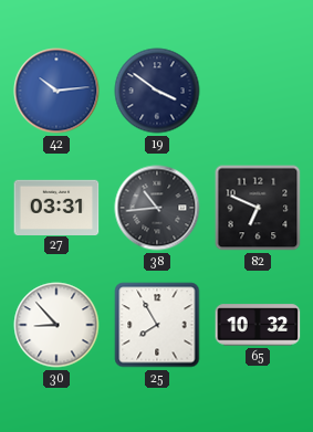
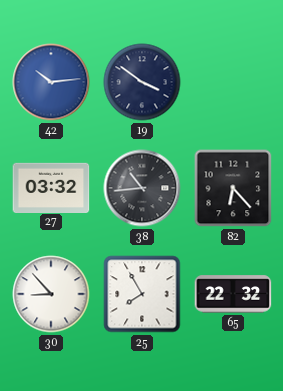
27: 03:31 -> 03:32 (51, 187)
82: 6:49 -> 6:23 (233, 188)
65: 10:32 -> 22:32 (233, 294)
